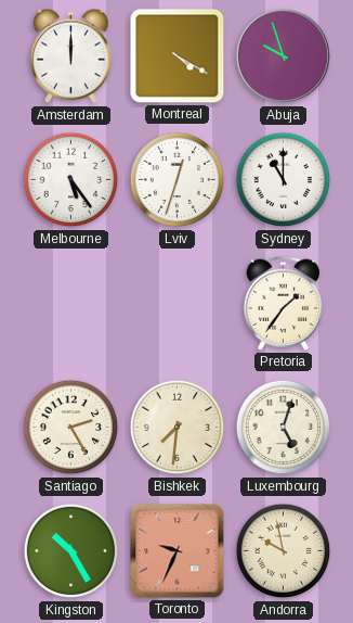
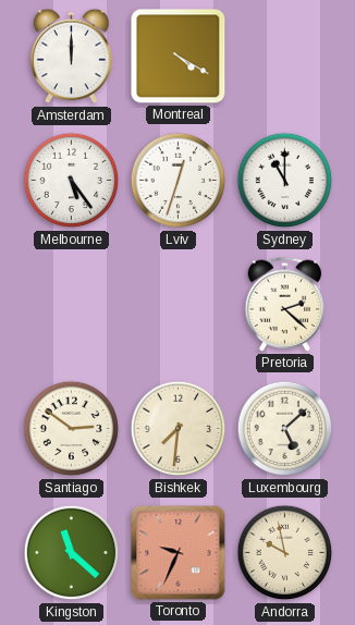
Abuja: 9:57 -> none (284, 56)
Pretoria: 1:36 -> 2:22 (285, 304)
Santiago: 2:25 -> 2:51 (72, 429)
Luxembourg: 5:03 -> 5:08 (285, 429)
Kingston: 10:25 -> 11:22 (72, 553)
